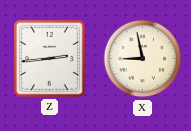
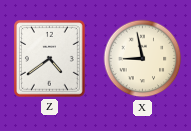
Z: 2:44 -> 4:39 (50, 59)
